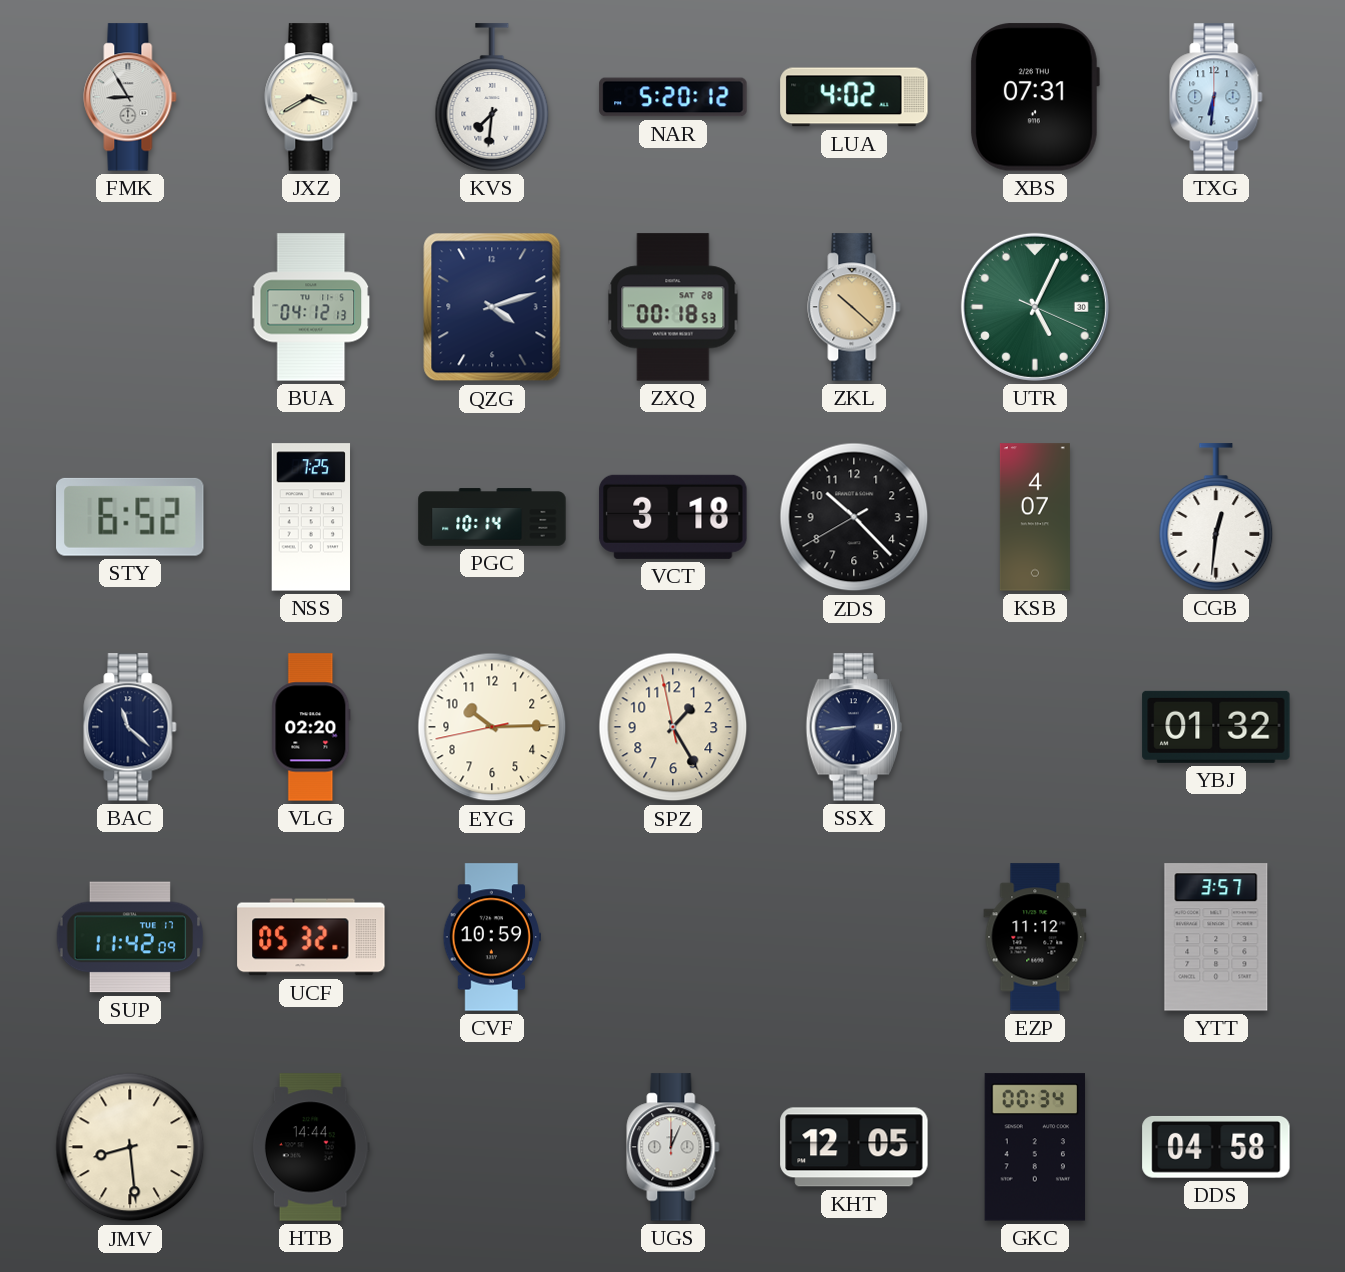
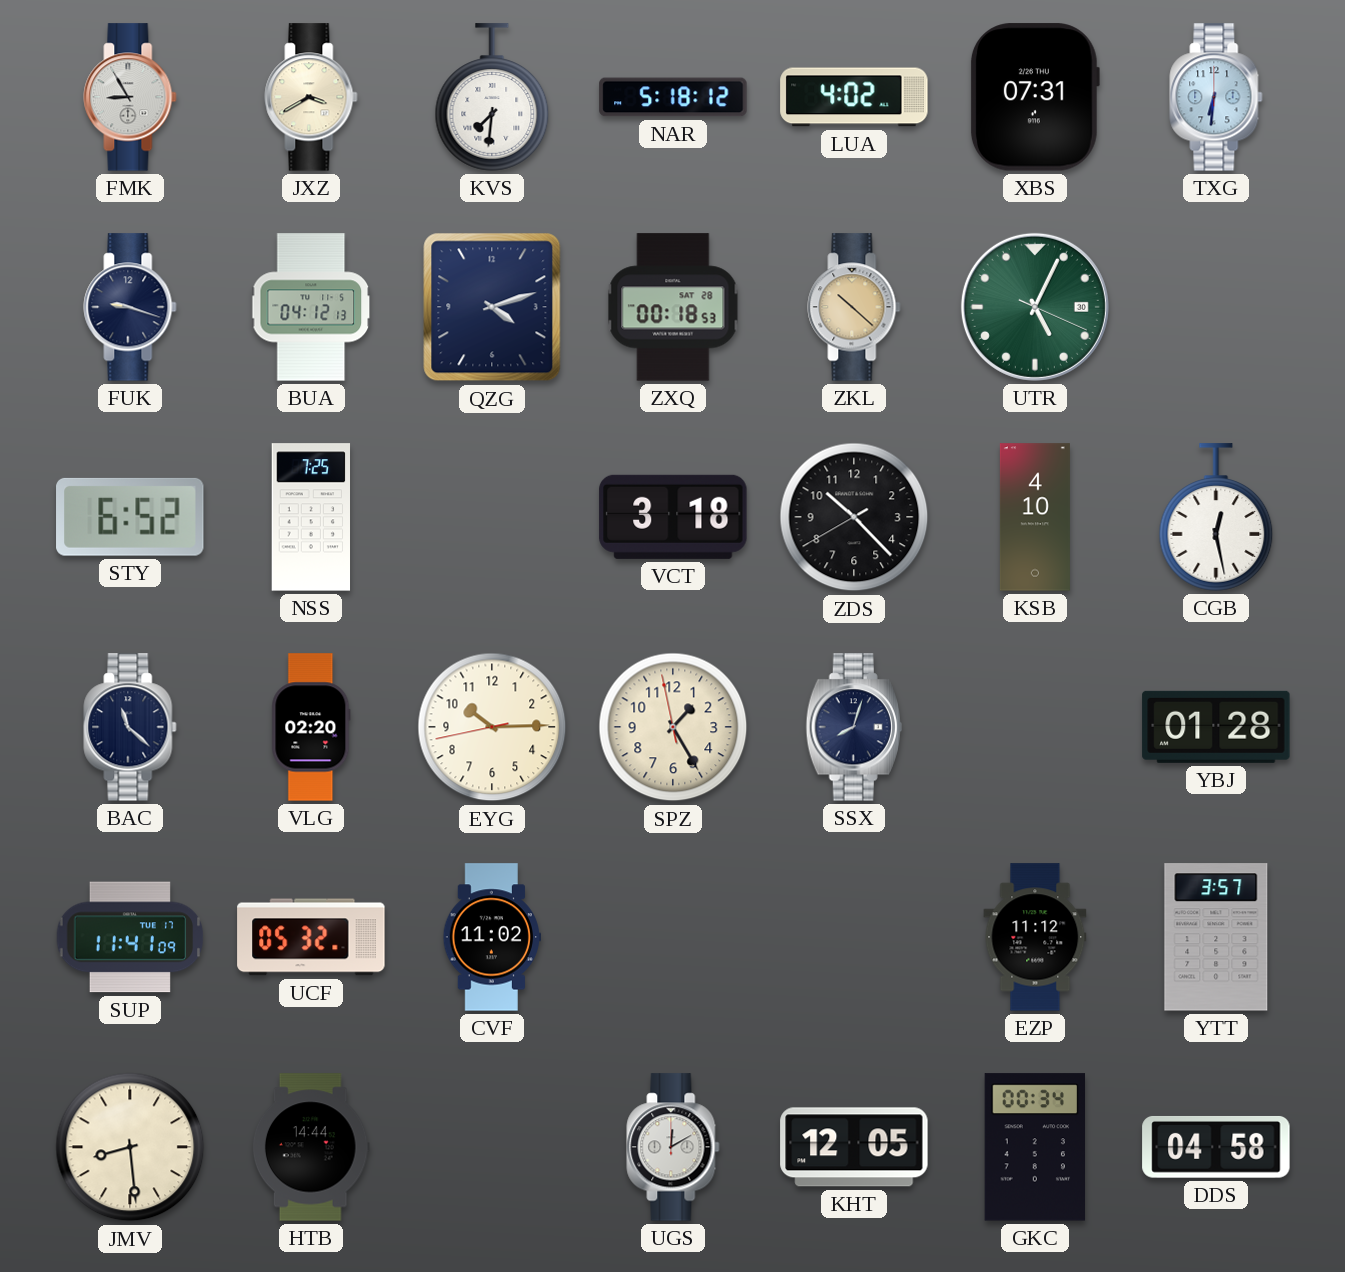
NAR: 5:20 -> 5:18 (673, 97)
FUK: none -> 9:18 (130, 307)
PGC: 10:14 -> none (492, 517)
KSB: 4:07 -> 4:10 (1035, 517)
CGB: 12:31 -> 12:28 (1216, 517)
SSX: 8:44 -> 8:03 (854, 727)
YBJ: 01:32 -> 01:28 (1216, 727)
SUP: 11:42 -> 11:41 (130, 937)
CVF: 10:59 -> 11:02 (492, 937)
UGS: 12:04 -> 12:10 (673, 1147)
